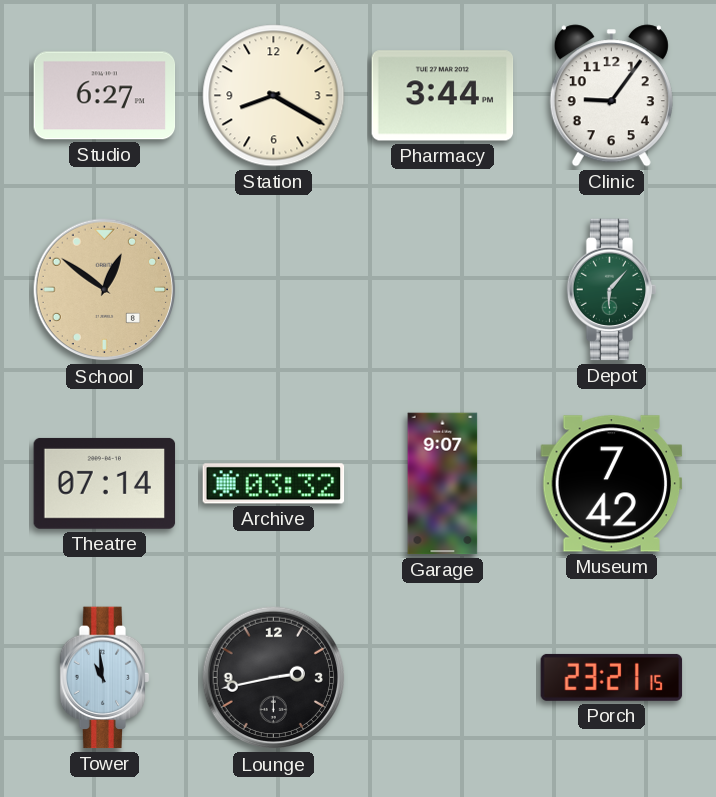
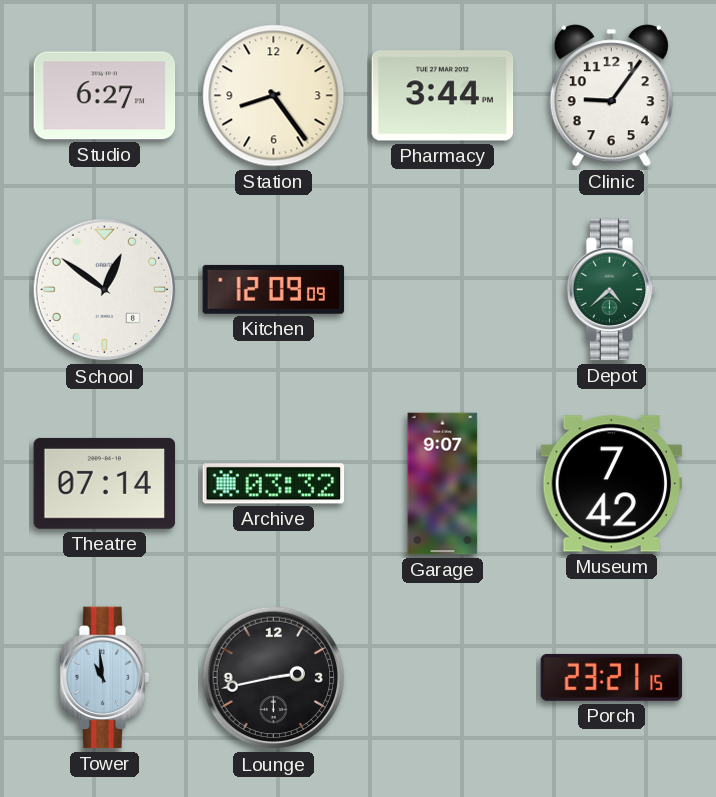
Station: 8:20 -> 8:24 (274, 96)
School dial: champagne -> white (105, 290)
Kitchen: none -> 12:09 (274, 289)
Depot: 6:07 -> 4:38 (612, 290)
